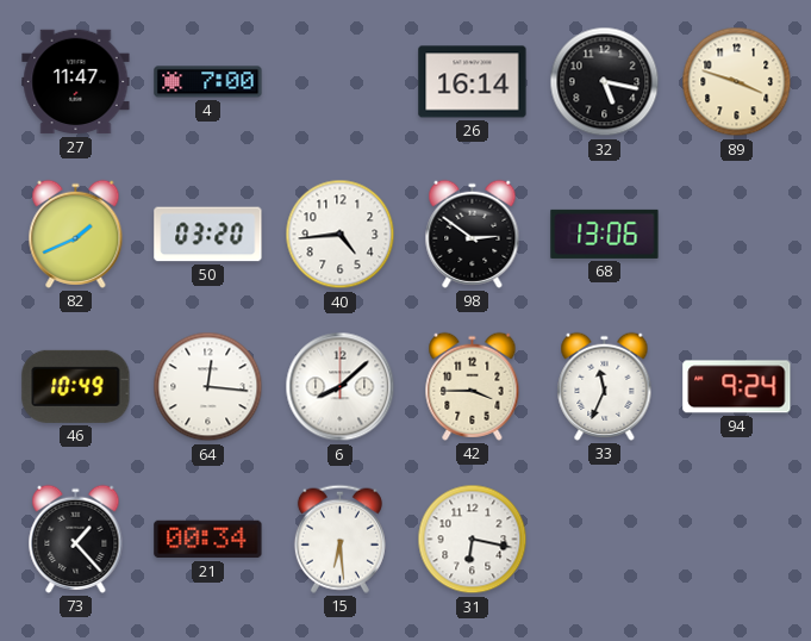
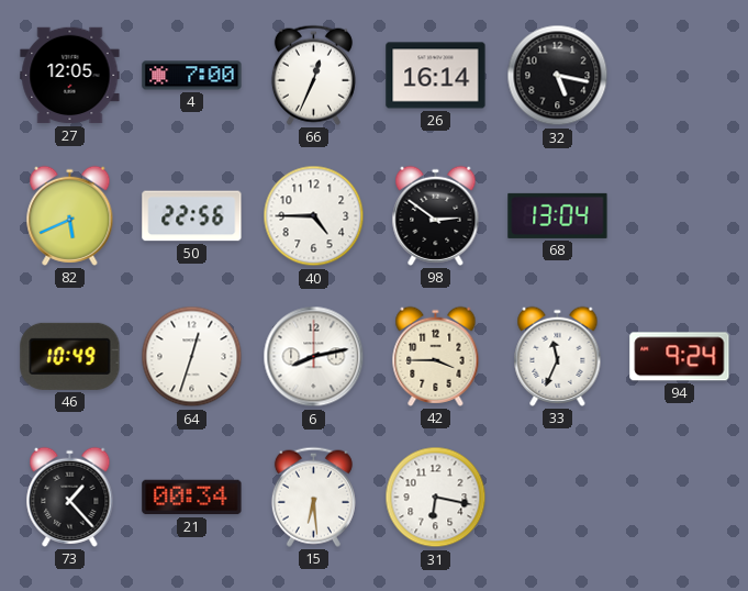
27: 11:47 -> 12:05 (70, 76)
66: none -> 12:34 (313, 75)
89: 3:48 -> none (737, 82)
82: 1:41 -> 5:41 (70, 215)
50: 03:20 -> 22:56 (192, 216)
40: 4:44 -> 4:45 (314, 216)
68: 13:06 -> 13:04 (558, 215)
64: 12:16 -> 12:33 (192, 357)
6: 8:08 -> 8:13 (314, 357)
